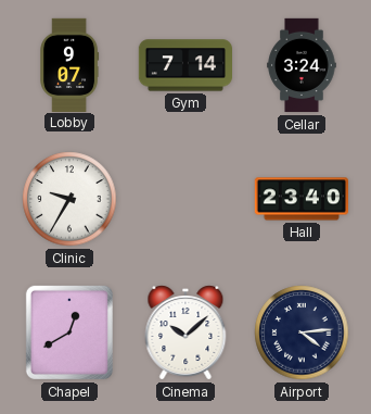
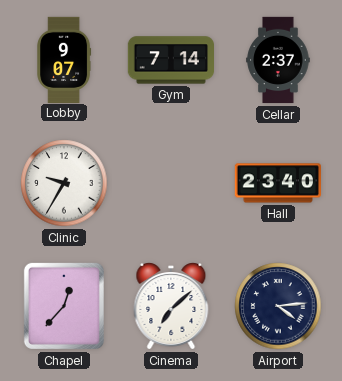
Cellar: 3:24 -> 2:37 (278, 60)
Chapel: 12:40 -> 12:37 (64, 306)
Cinema: 10:08 -> 7:08 (171, 306)
